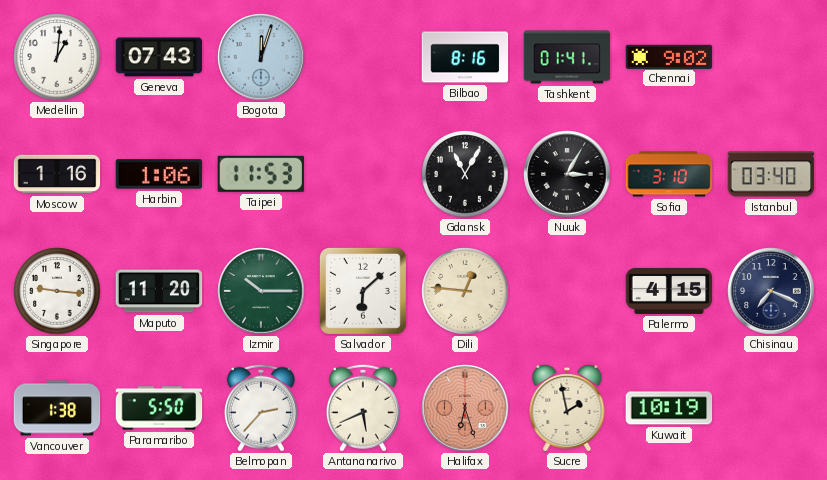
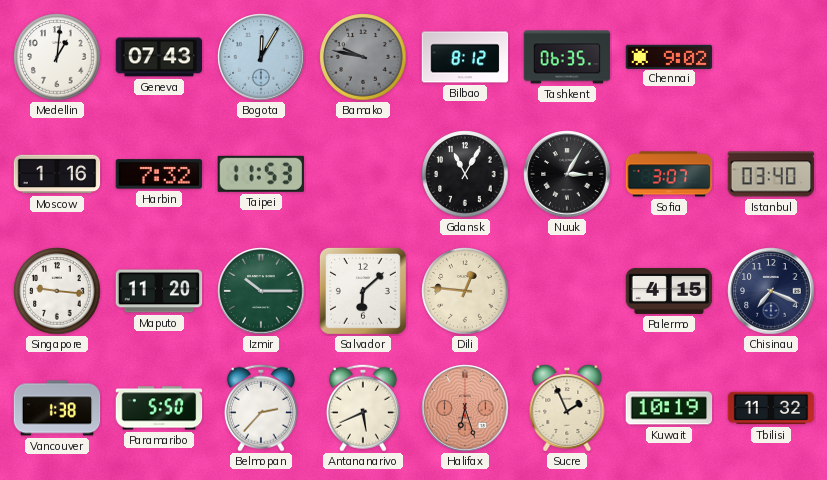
Bogota: 12:03 -> 12:05 (261, 57)
Bamako: none -> 9:47 (363, 57)
Bilbao: 8:16 -> 8:12 (465, 57)
Tashkent: 01:41 -> 06:35 (567, 57)
Harbin: 1:06 -> 7:32 (159, 174)
Sofia: 3:10 -> 3:07 (669, 174)
Sucre: 1:58 -> 1:56 (567, 408)
Tbilisi: none -> 11:32 (771, 408)
